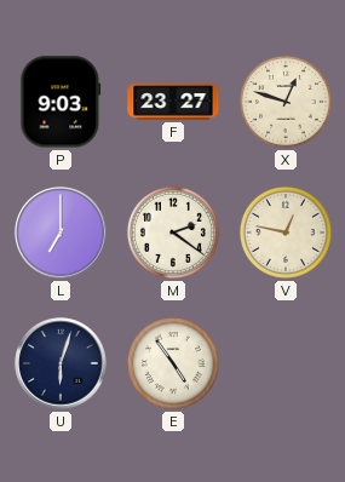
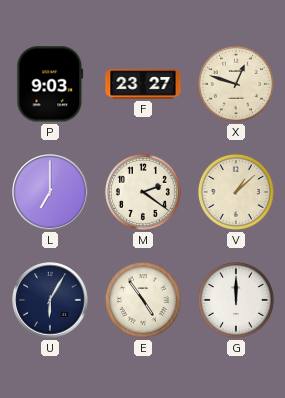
V: 12:47 -> 1:08 (236, 192)
U: 6:03 -> 6:05 (50, 300)
G: none -> 12:00 (236, 300)
